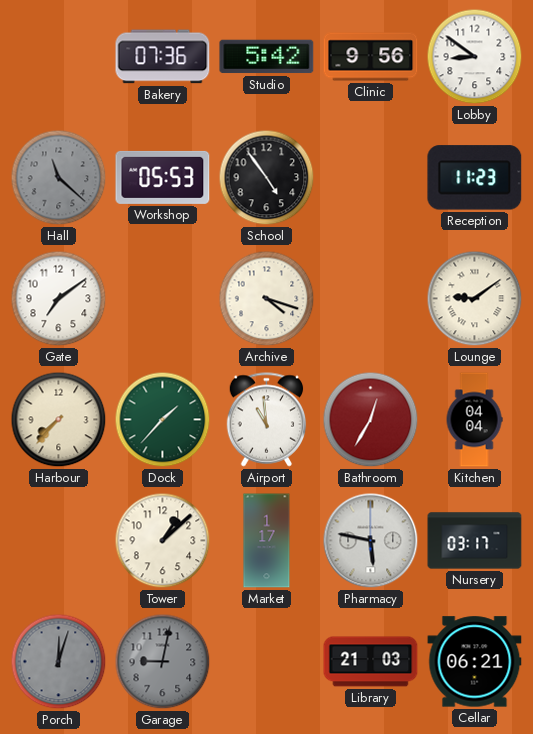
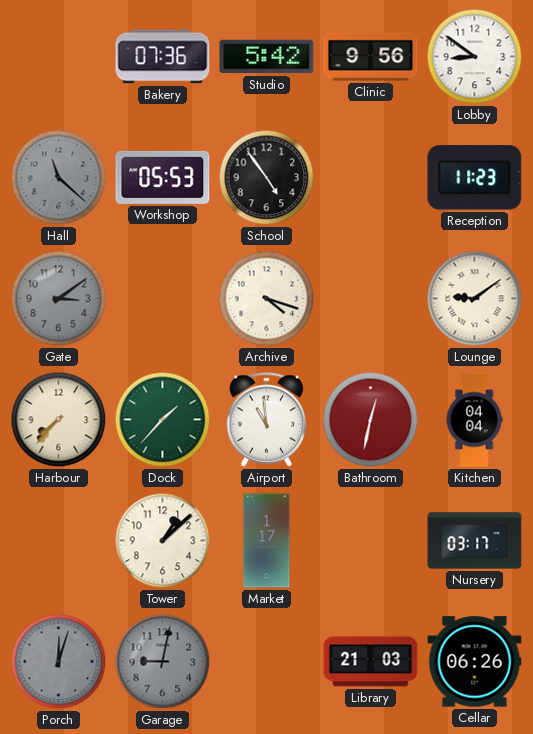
Gate: 7:09 -> 3:09 (59, 299)
Gate dial: white -> grey (59, 299)
Bathroom: 12:35 -> 12:32 (371, 420)
Pharmacy: 5:47 -> none (371, 541)
Cellar: 06:21 -> 06:26 (475, 662)
